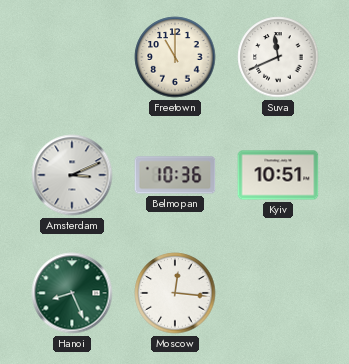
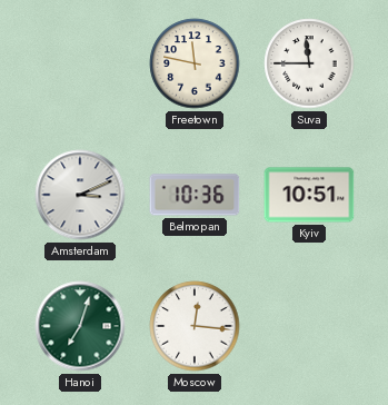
Freetown: 11:00 -> 11:47 (195, 63)
Suva: 11:41 -> 11:45 (309, 63)
Hanoi: 8:26 -> 7:03 (80, 326)
